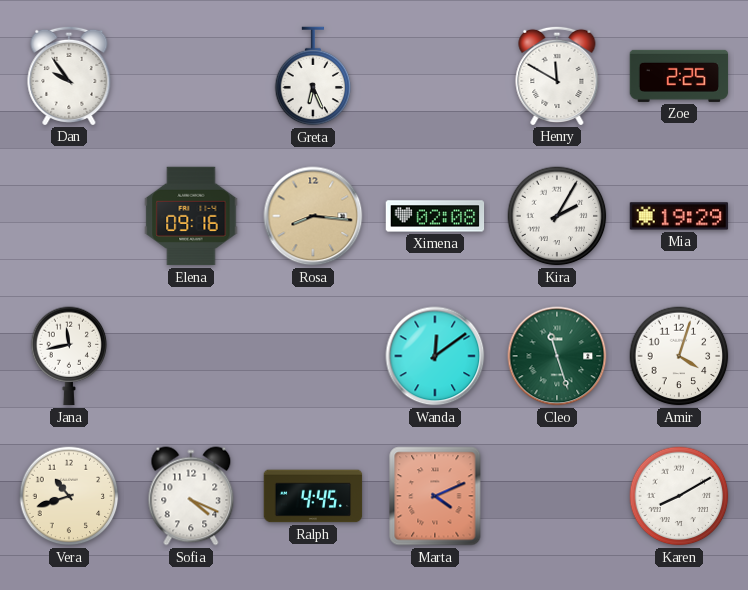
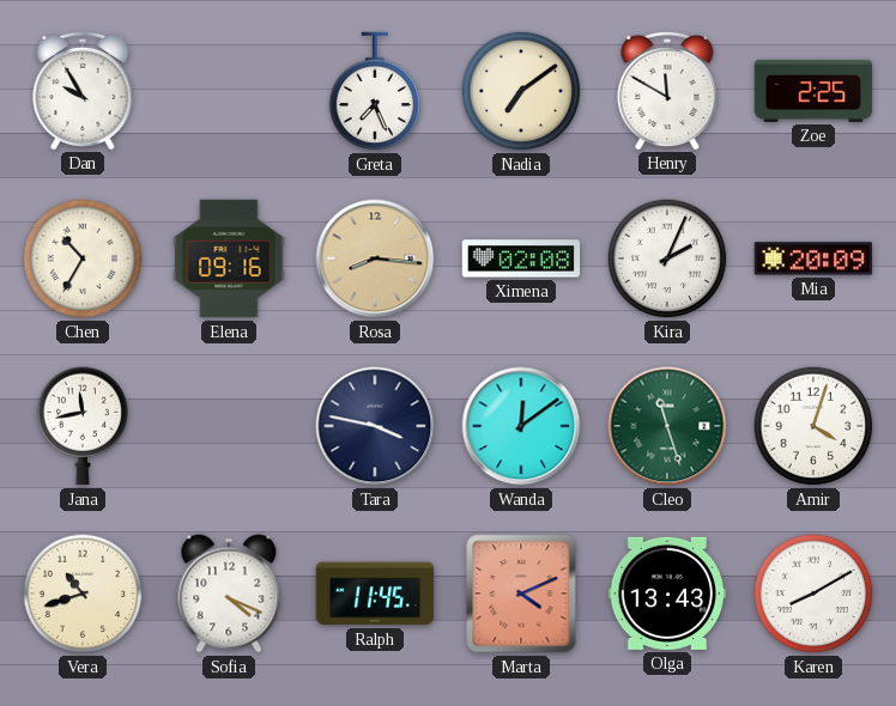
Dan: 9:54 -> 9:55 (83, 90)
Greta: 6:26 -> 7:26 (375, 91)
Nadia: none -> 7:09 (521, 91)
Chen: none -> 10:35 (83, 258)
Kira: 2:05 -> 2:04 (667, 258)
Mia: 19:29 -> 20:09 (813, 258)
Tara: none -> 3:47 (375, 426)
Ralph: 4:45 -> 11:45 (375, 594)
Olga: none -> 13:43 (667, 594)
